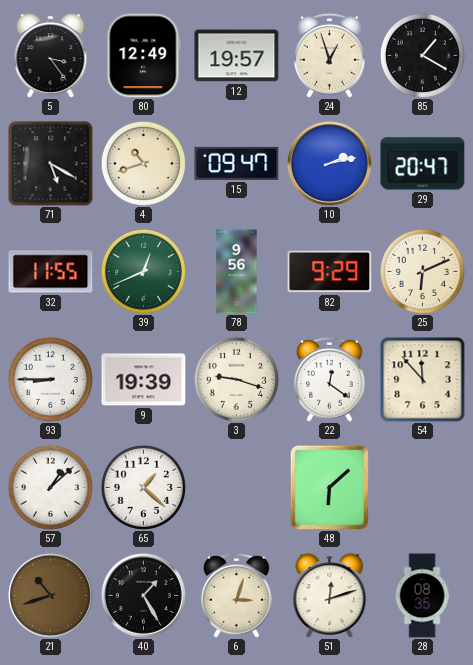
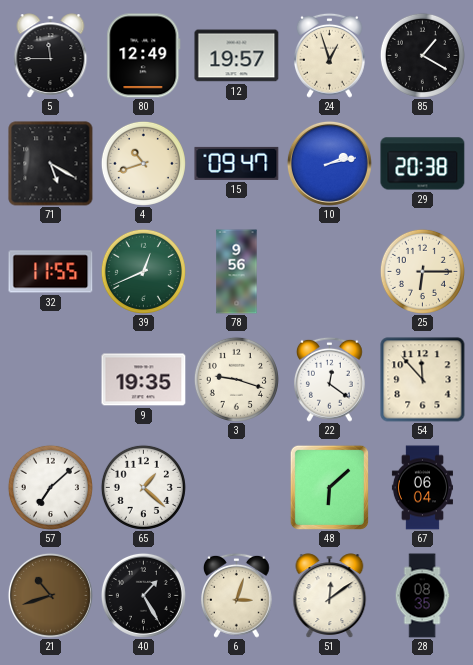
5: 3:24 -> 11:45 (51, 56)
29: 20:47 -> 20:38 (423, 164)
82: 9:29 -> none (330, 272)
25: 6:11 -> 6:15 (422, 271)
93: 8:45 -> none (50, 379)
9: 19:39 -> 19:35 (144, 380)
57: 1:08 -> 7:08 (50, 487)
67: none -> 06:04 (422, 488)
51: 12:12 -> 12:09 (330, 596)
